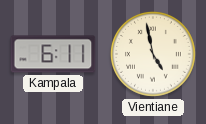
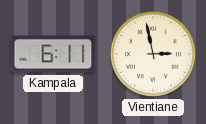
Vientiane: 4:58 -> 2:58 (153, 54)
